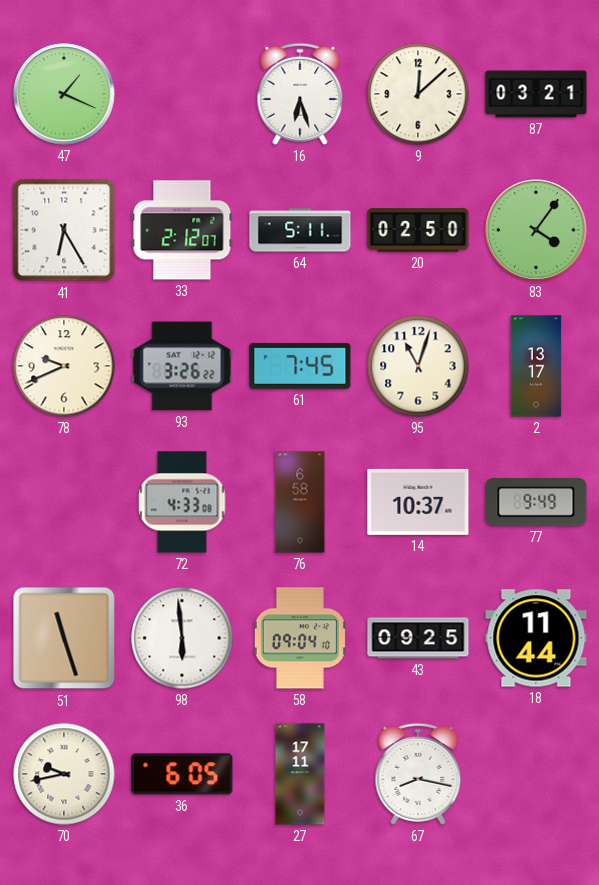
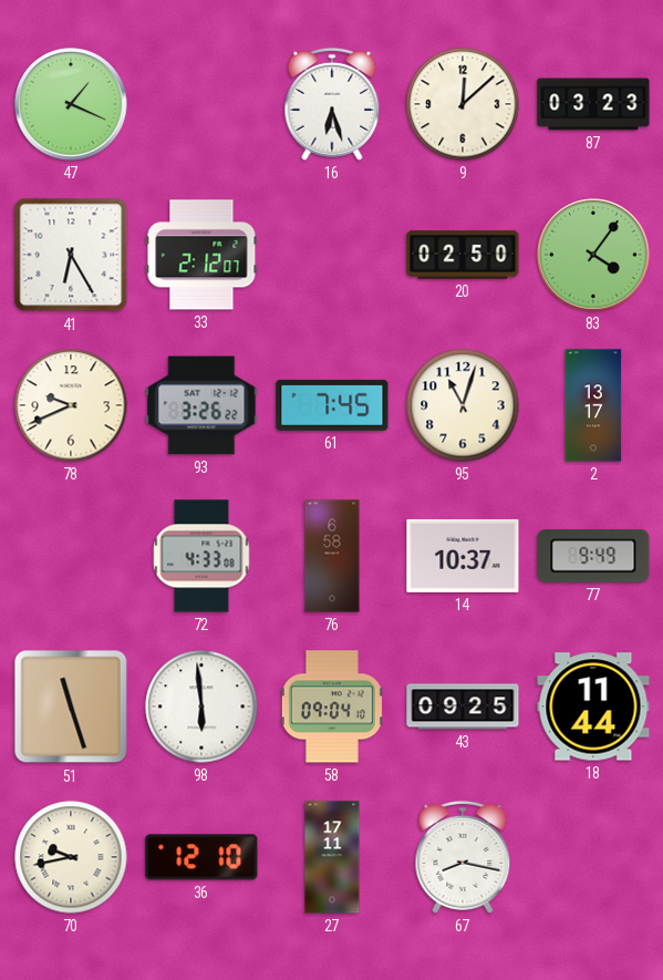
87: 03:21 -> 03:23 (593, 104)
64: 5:11 -> none (300, 230)
36: 6:05 -> 12:10 (201, 857)
